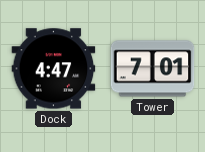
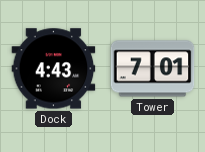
Dock: 4:47 -> 4:43 (54, 69)
